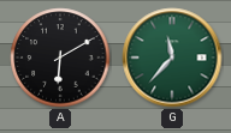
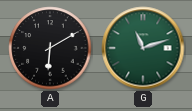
G: 11:37 -> 11:12 (143, 48)
